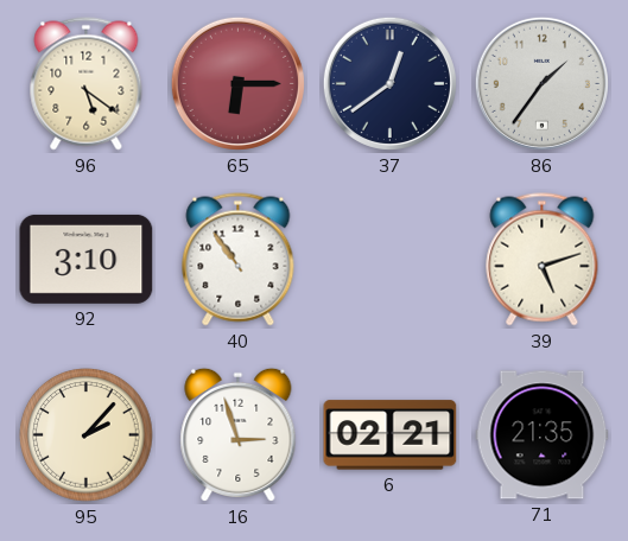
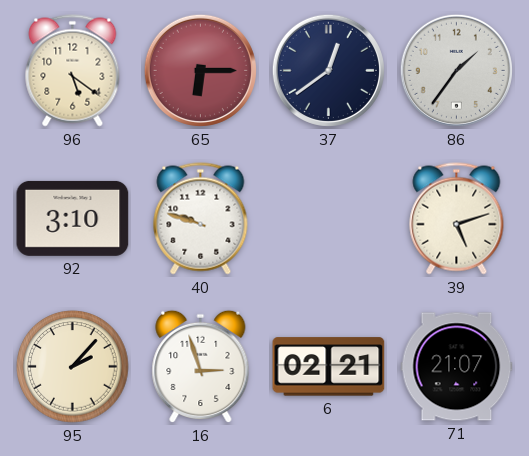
40: 10:54 -> 9:48 (201, 219)
71: 21:35 -> 21:07 (457, 367)
